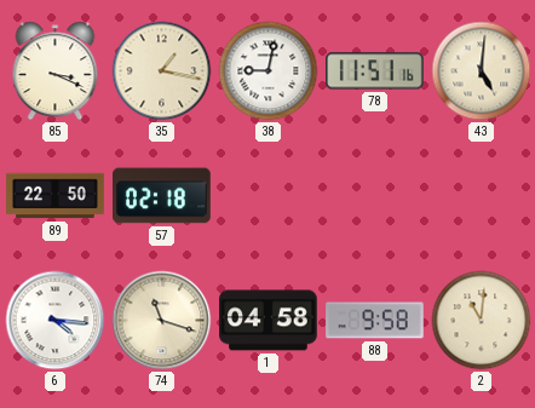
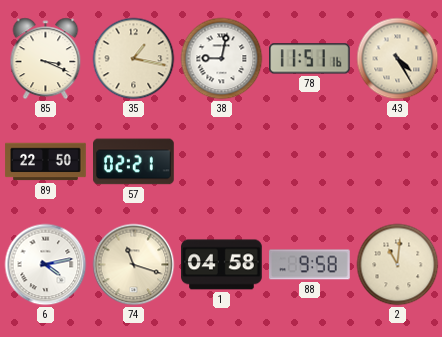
43: 5:01 -> 4:25 (398, 59)
57: 02:18 -> 02:21 (134, 162)
6: 4:16 -> 4:13 (46, 265)
